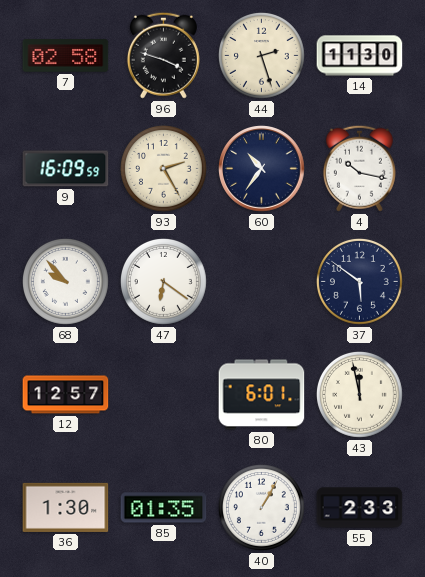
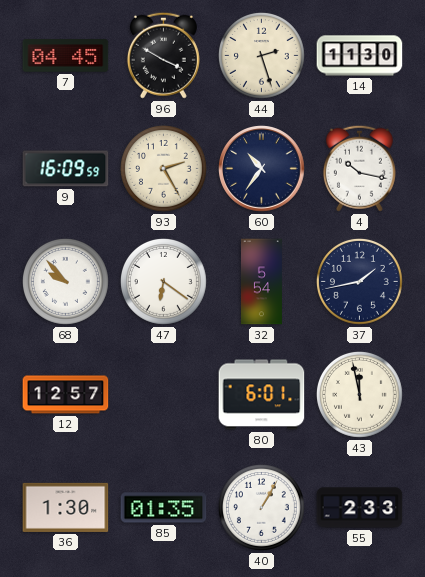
7: 02:58 -> 04:45 (66, 56)
96: 3:48 -> 3:50 (163, 55)
32: none -> 5:54 (261, 282)
37: 5:51 -> 1:43 (359, 281)
